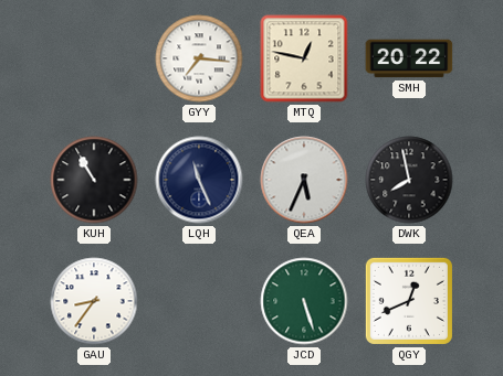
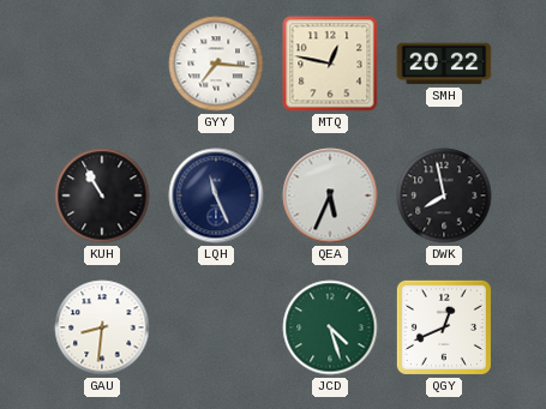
GAU: 8:36 -> 8:31 (102, 327)
JCD: 5:27 -> 4:27 (330, 327)
